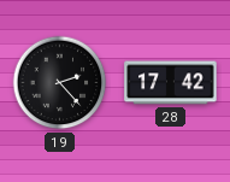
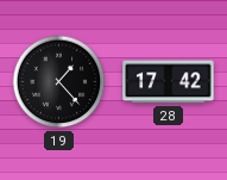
19: 2:23 -> 1:23 (59, 82)
